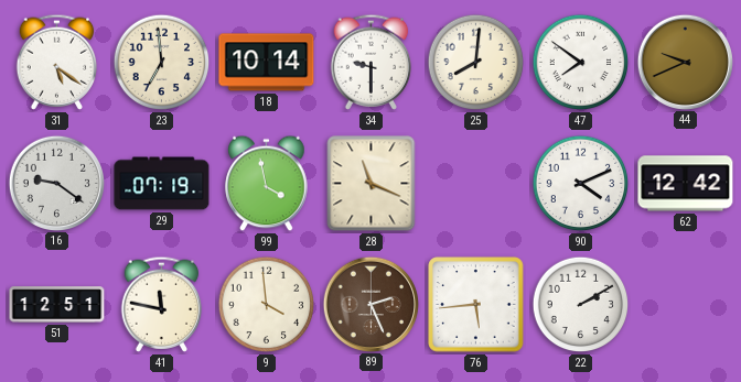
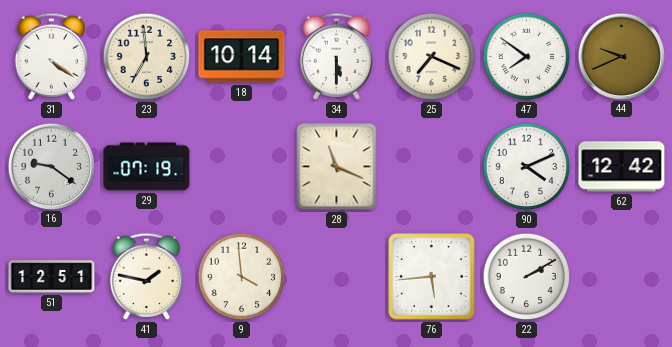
31: 5:21 -> 4:21 (52, 56)
34: 9:30 -> 5:30 (337, 56)
25: 8:01 -> 7:19 (432, 57)
99: 3:58 -> none (267, 184)
41: 11:47 -> 1:47 (147, 276)
89: 2:26 -> none (370, 304)
